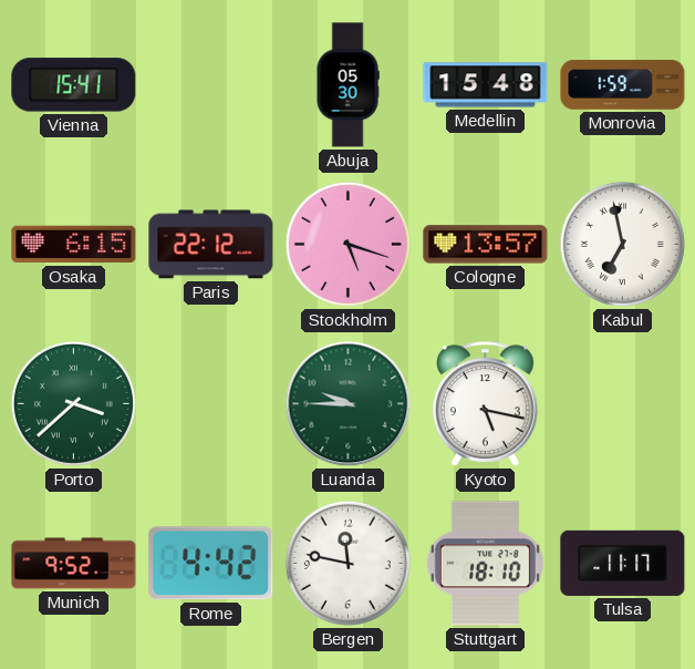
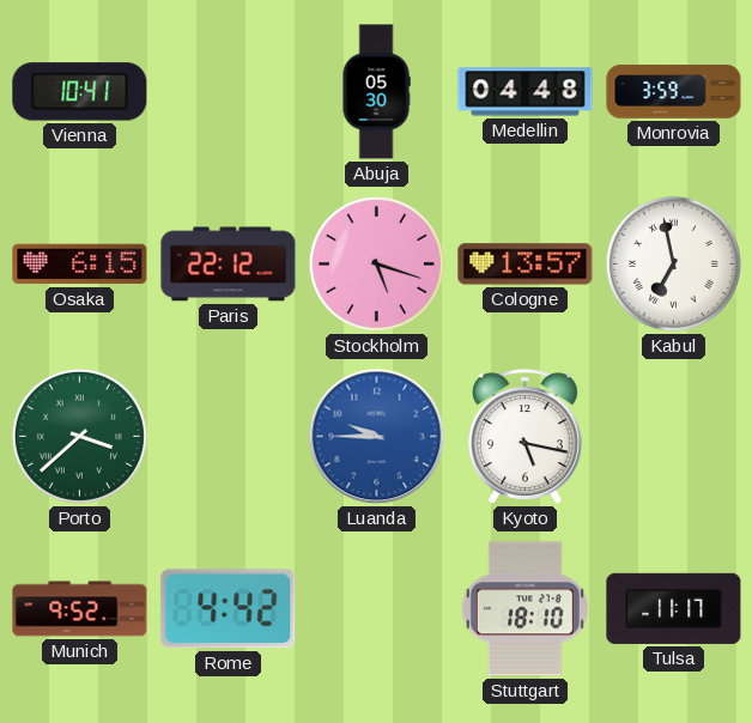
Vienna: 15:41 -> 10:41 (80, 92)
Medellin: 15:48 -> 04:48 (526, 92)
Monrovia: 1:59 -> 3:59 (674, 92)
Luanda dial: green -> blue (377, 437)
Bergen: 11:47 -> none (347, 563)
